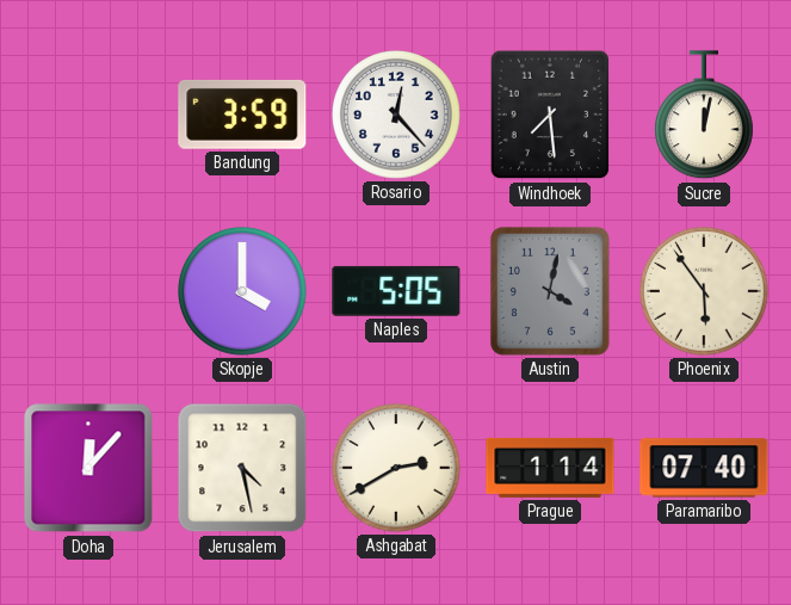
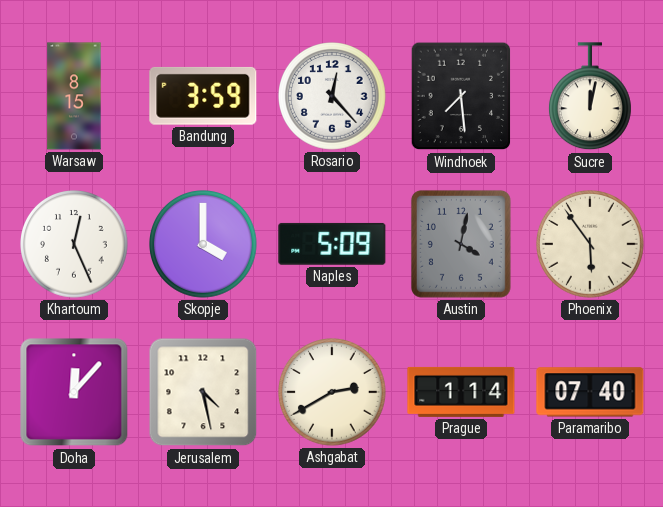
Warsaw: none -> 8:15 (74, 96)
Khartoum: none -> 12:26 (75, 245)
Naples: 5:05 -> 5:09 (332, 244)
